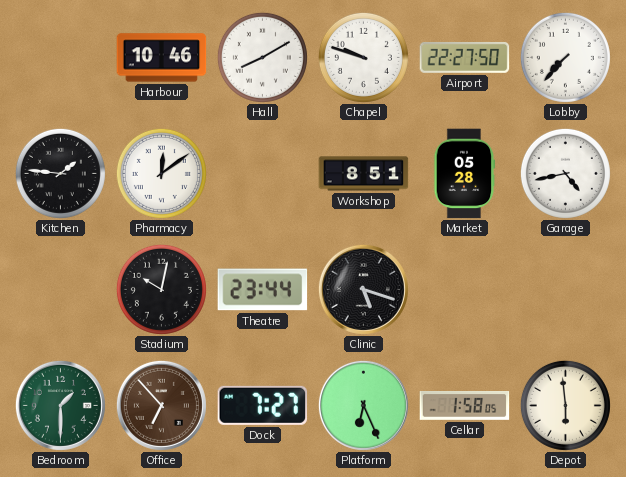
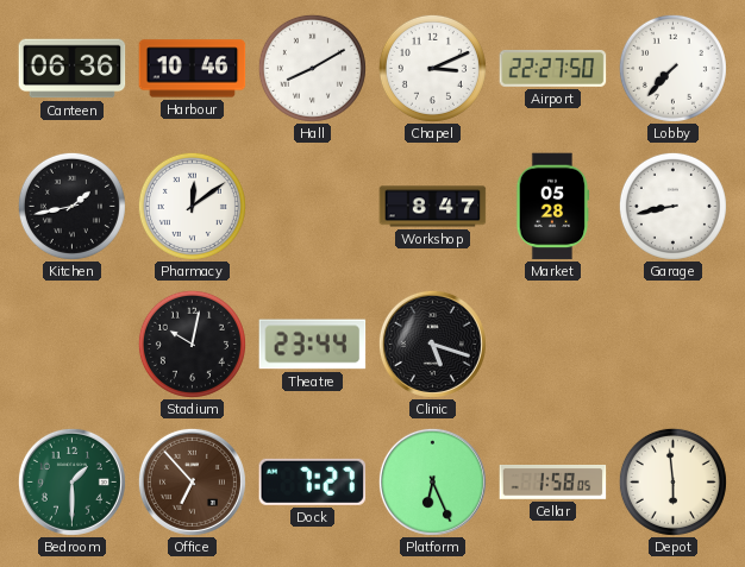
Canteen: none -> 06:36 (73, 69)
Chapel: 9:48 -> 3:11 (432, 68)
Kitchen: 1:46 -> 1:43 (71, 206)
Workshop: 8:51 -> 8:47 (433, 207)
Garage: 4:43 -> 8:43 (672, 206)
